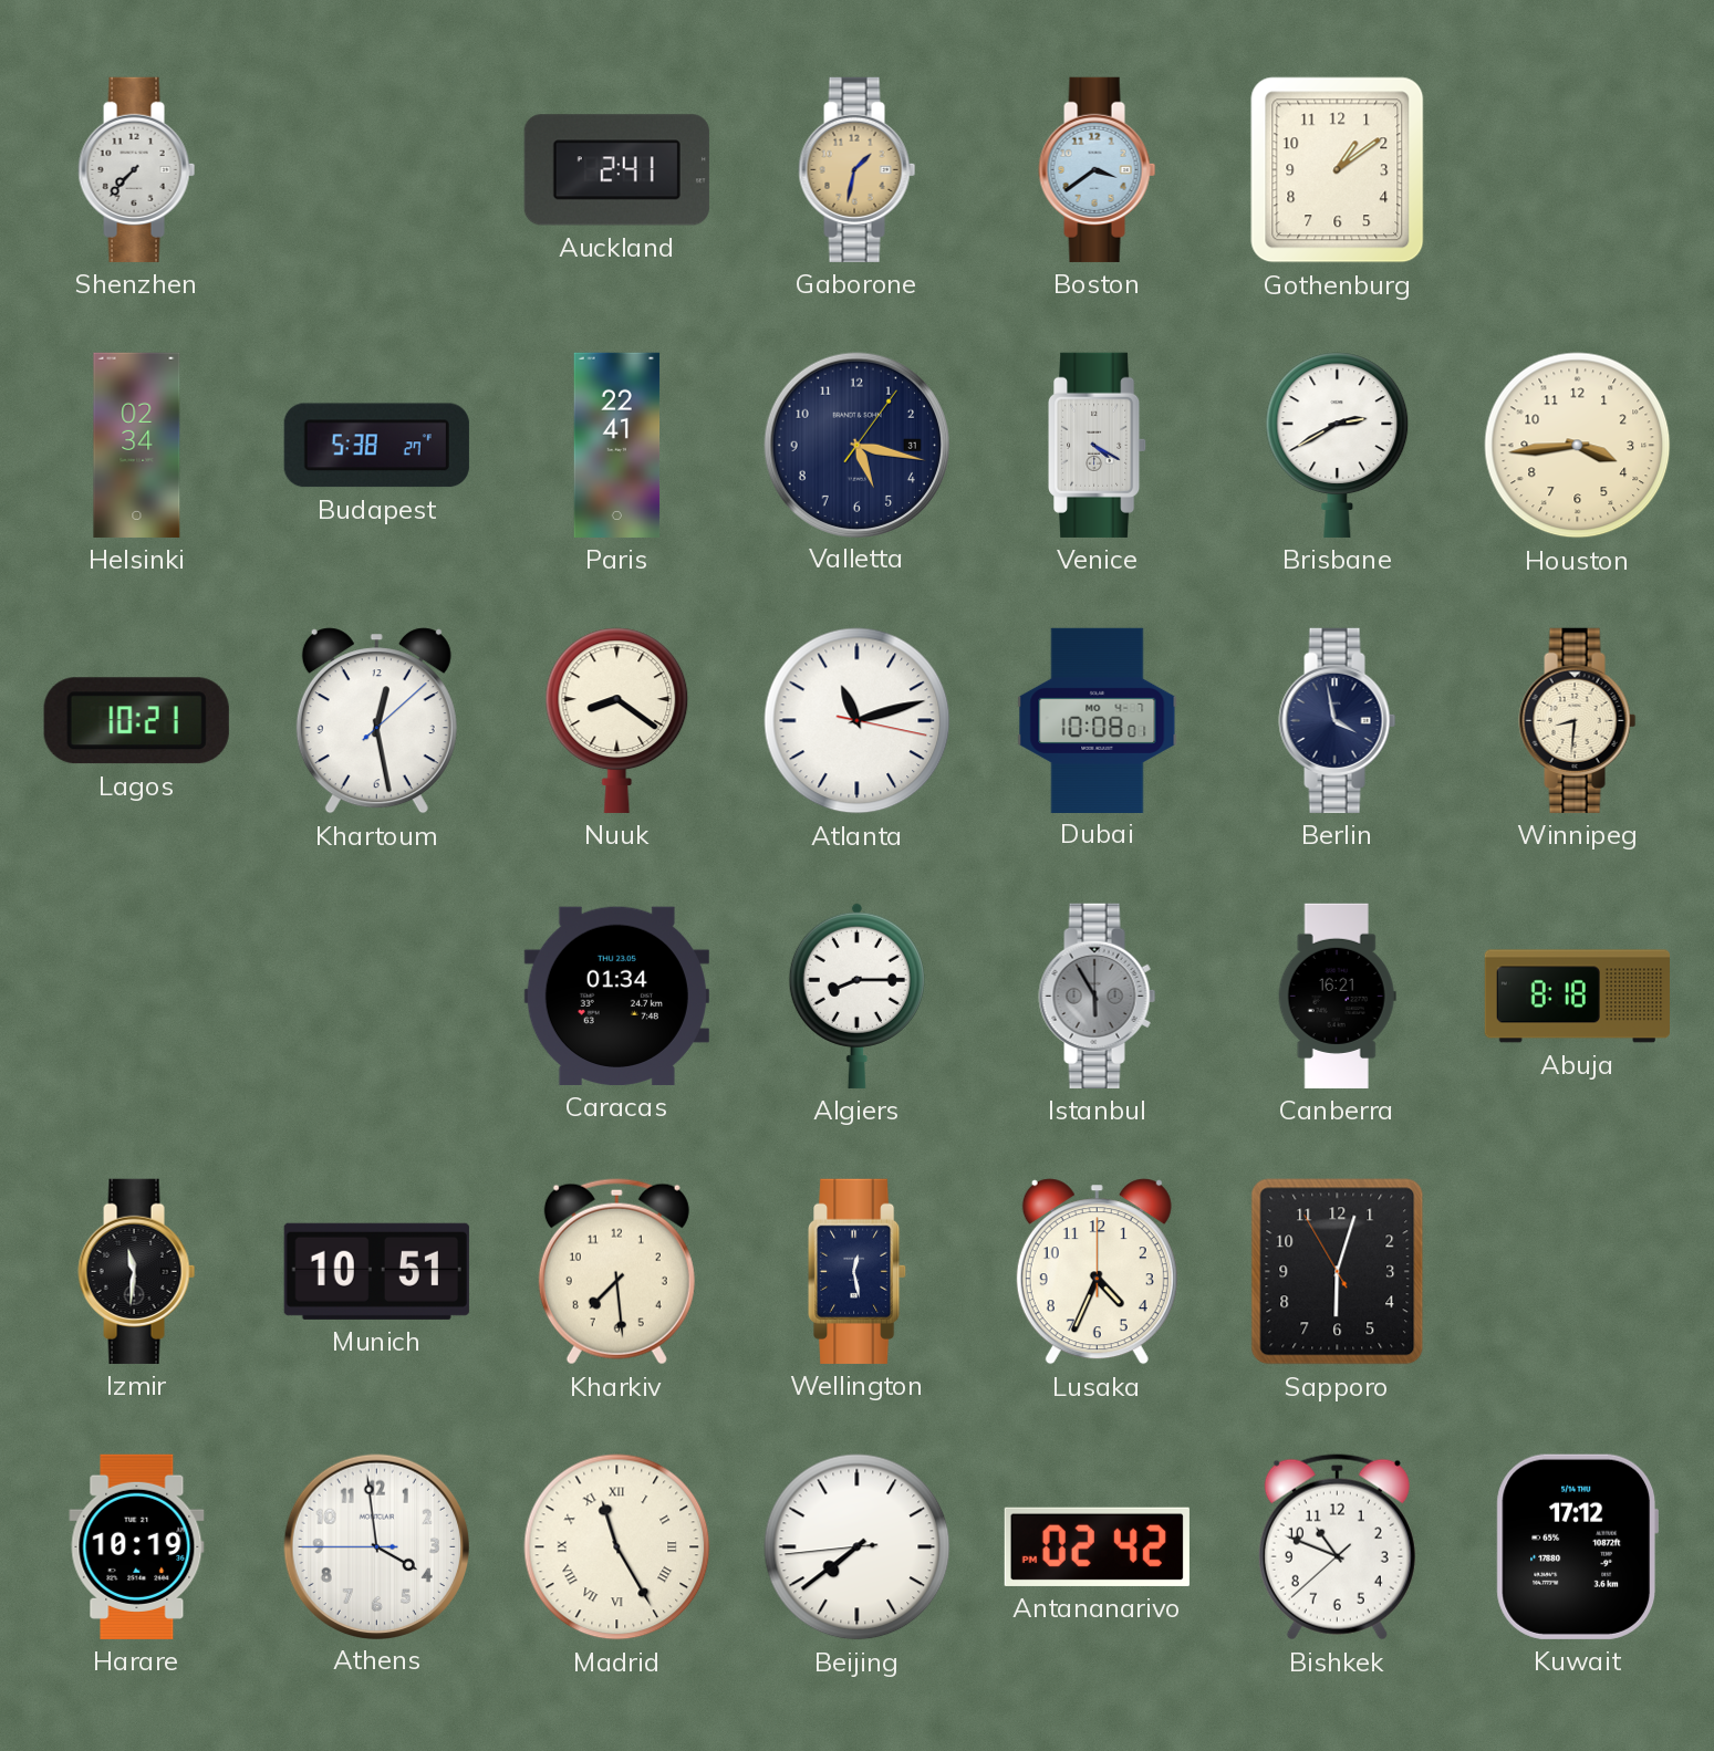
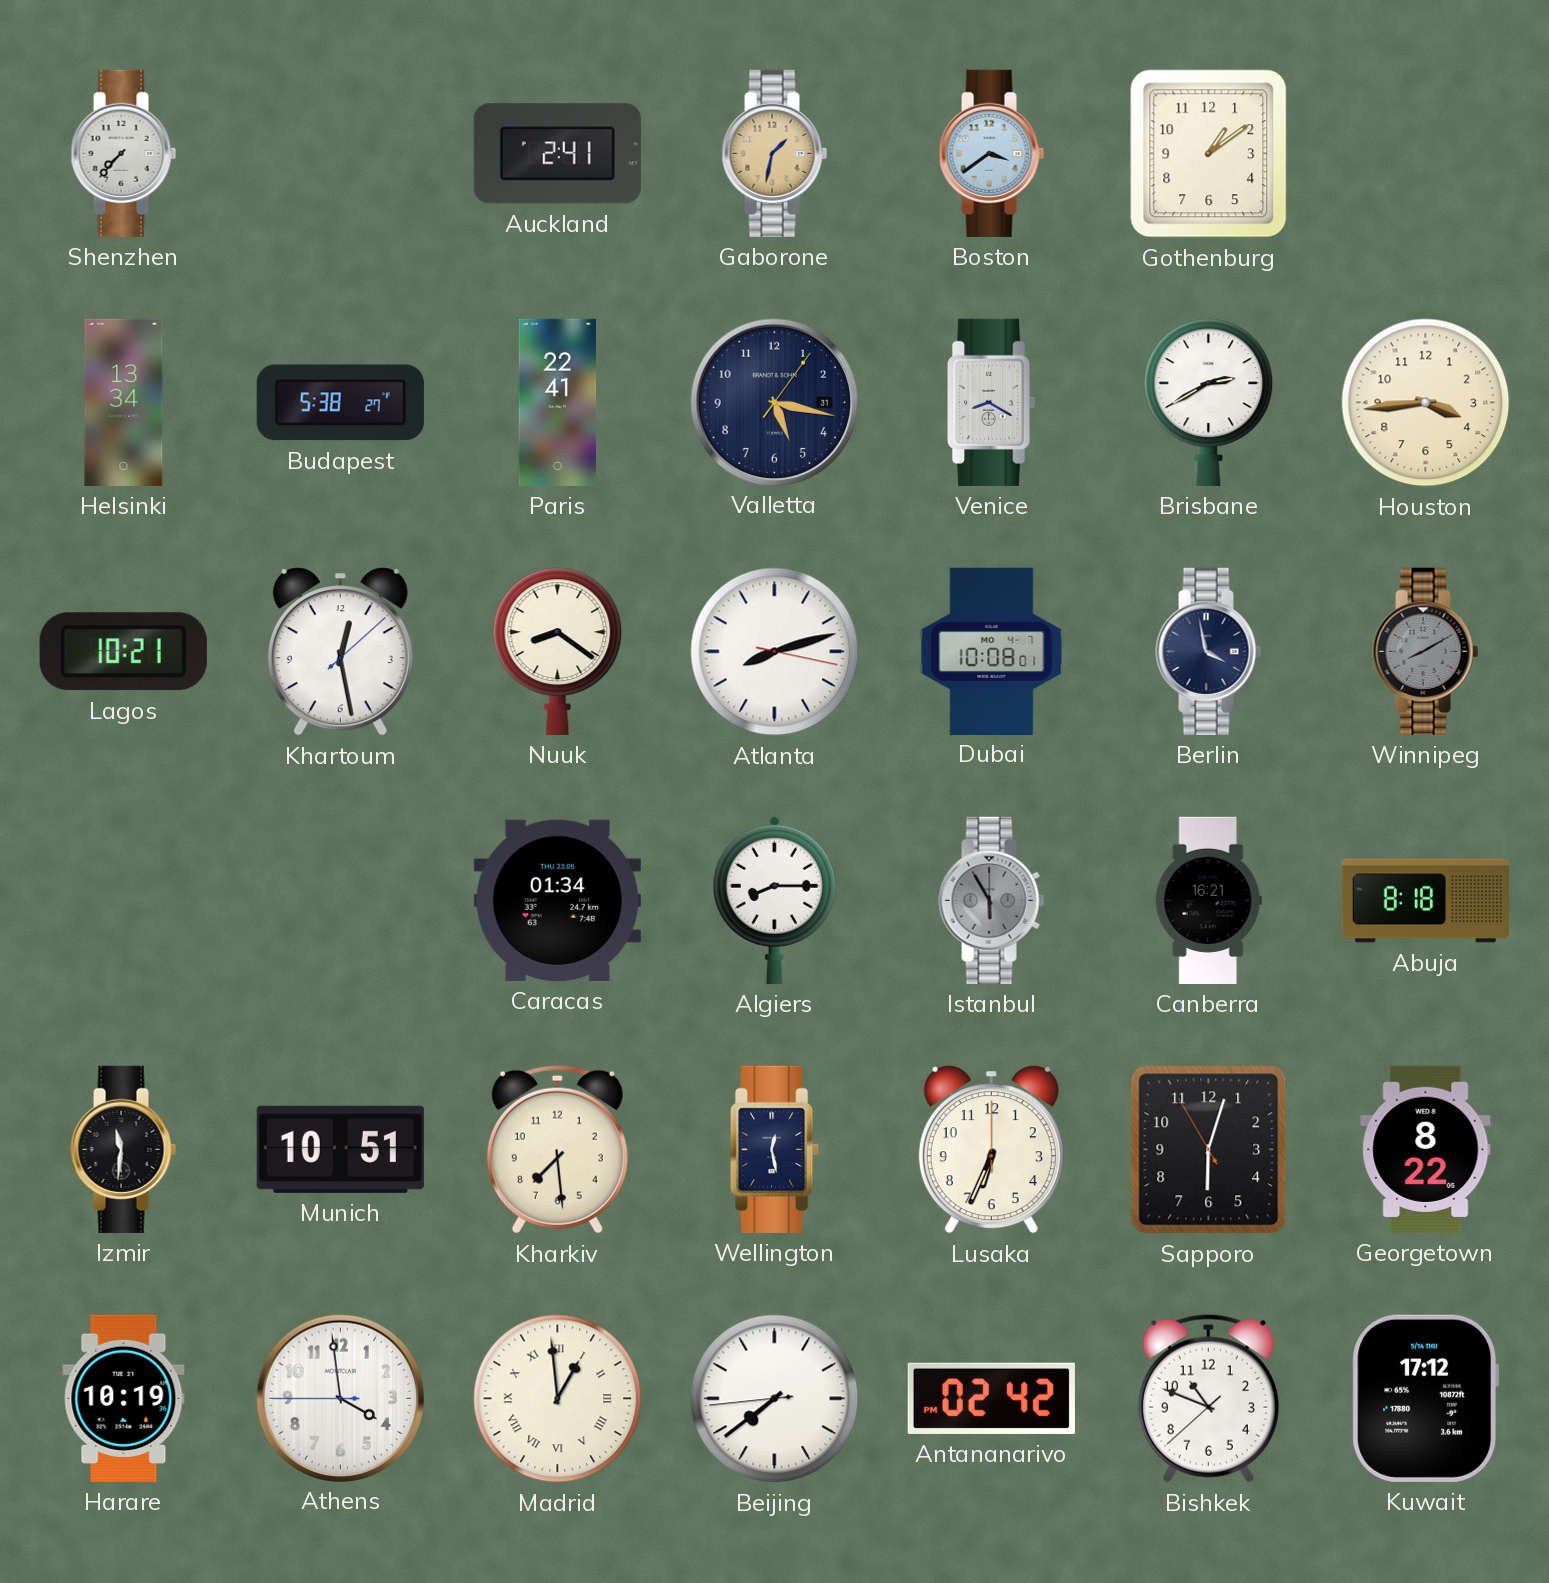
Helsinki: 02:34 -> 13:34 (124, 402)
Venice: 4:20 -> 8:20 (993, 402)
Atlanta: 11:12 -> 8:12 (775, 652)
Winnipeg: 8:31 -> 8:10 (1426, 651)
Winnipeg dial: cream -> grey (1426, 651)
Lusaka: 4:34 -> 6:34 (991, 1150)
Georgetown: none -> 8:22 (1426, 1149)
Madrid: 11:25 -> 12:59 (558, 1399)
